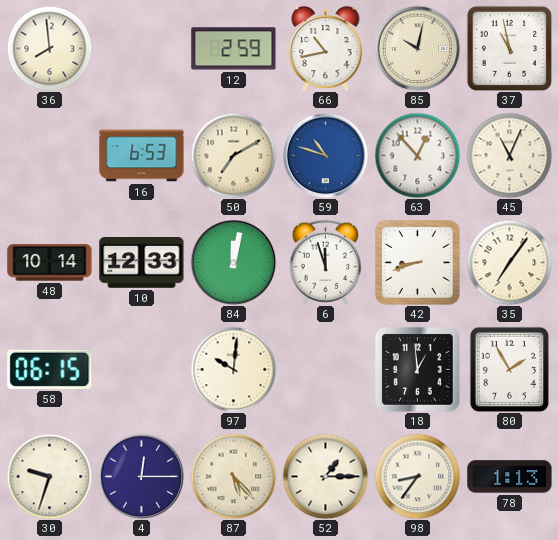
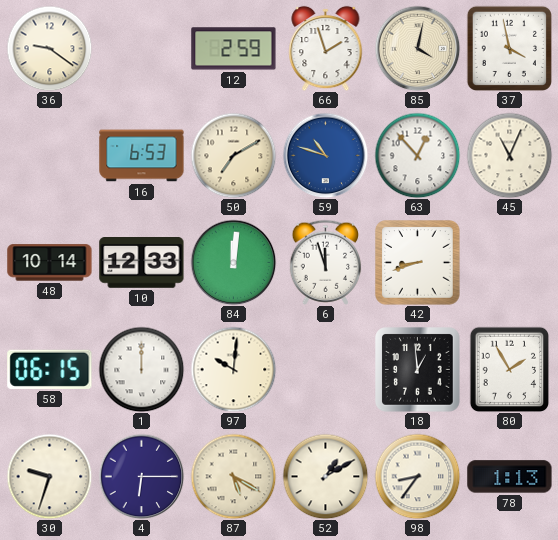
36: 7:59 -> 9:21 (49, 48)
66: 10:43 -> 1:57 (326, 48)
85: 10:02 -> 4:02 (417, 48)
37: 10:58 -> 3:58 (509, 48)
84: 12:02 -> 12:01 (233, 262)
35: 7:06 -> none (509, 262)
1: none -> 12:00 (141, 369)
4: 12:15 -> 6:15 (141, 476)
87: 5:23 -> 5:20 (233, 476)
52: 1:15 -> 1:10 (325, 476)
